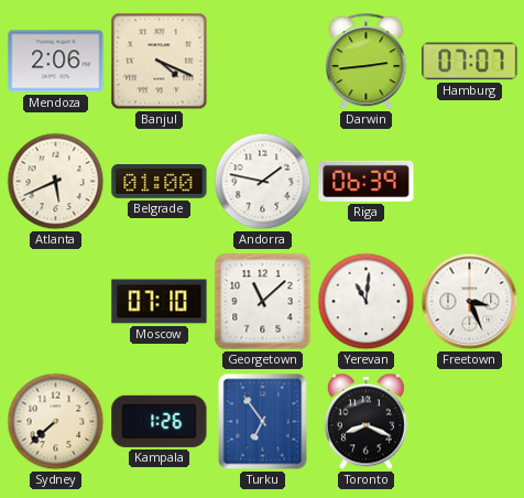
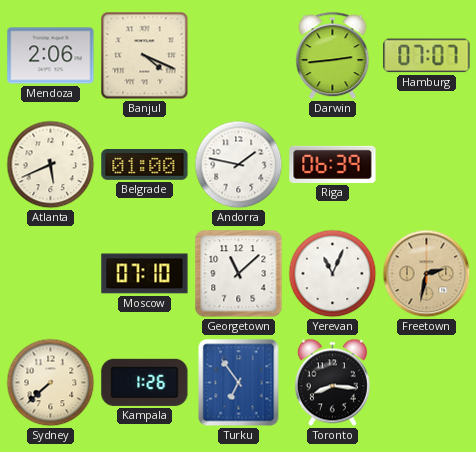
Yerevan: 11:01 -> 11:04 (333, 274)
Freetown: 3:26 -> 2:32 (427, 274)
Freetown dial: white -> champagne (427, 274)
Toronto: 8:19 -> 8:16 (332, 383)
